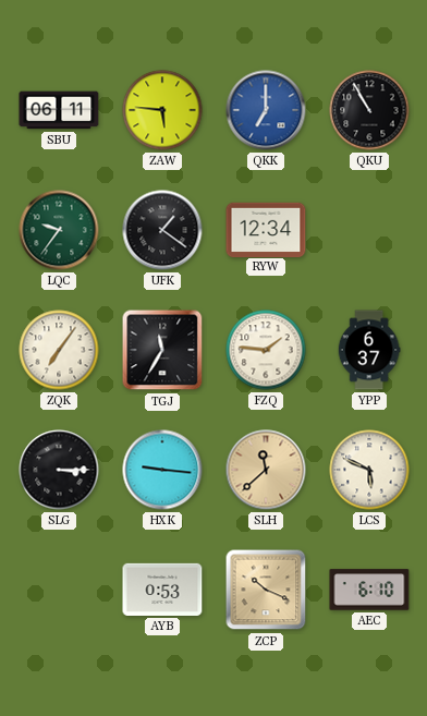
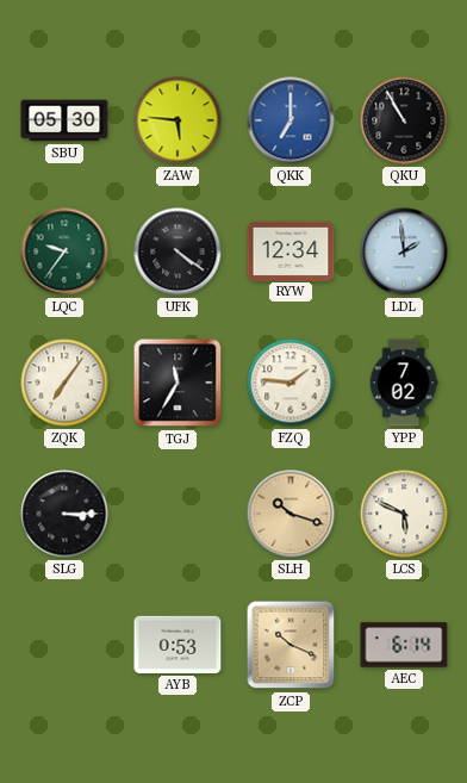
SBU: 06:11 -> 05:30 (64, 120)
UFK: 1:21 -> 4:21 (178, 251)
LDL: none -> 1:59 (404, 251)
YPP: 6:37 -> 7:02 (404, 383)
HXK: 9:16 -> none (162, 470)
SLH: 11:38 -> 10:18 (291, 514)
AEC: 6:10 -> 6:14 (404, 645)
